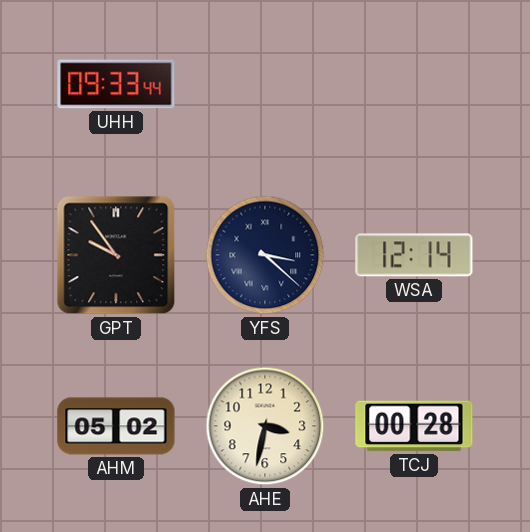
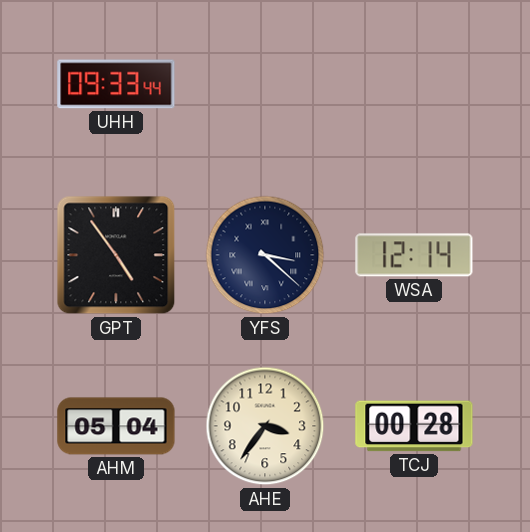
GPT: 9:54 -> 4:54 (116, 255)
AHM: 05:02 -> 05:04 (116, 426)
AHE: 3:32 -> 3:36 (265, 426)
